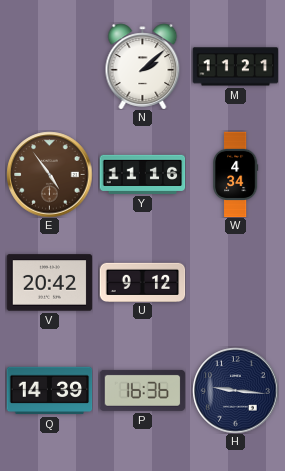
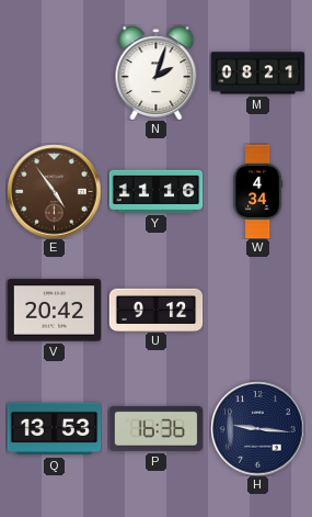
N: 2:08 -> 2:03 (157, 72)
M: 11:21 -> 08:21 (257, 74)
Q: 14:39 -> 13:53 (54, 429)
